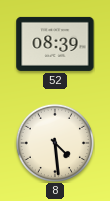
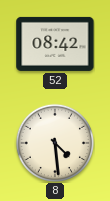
52: 08:39 -> 08:42 (55, 44)
